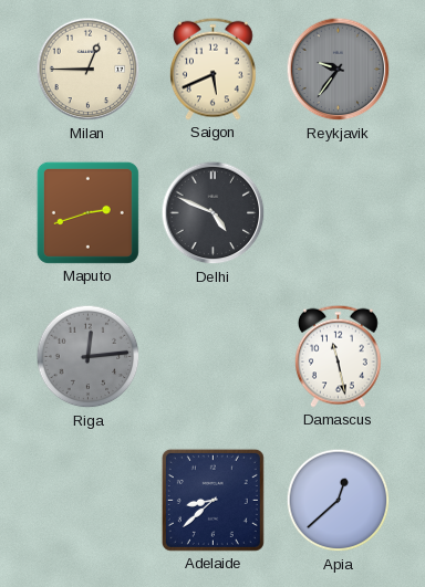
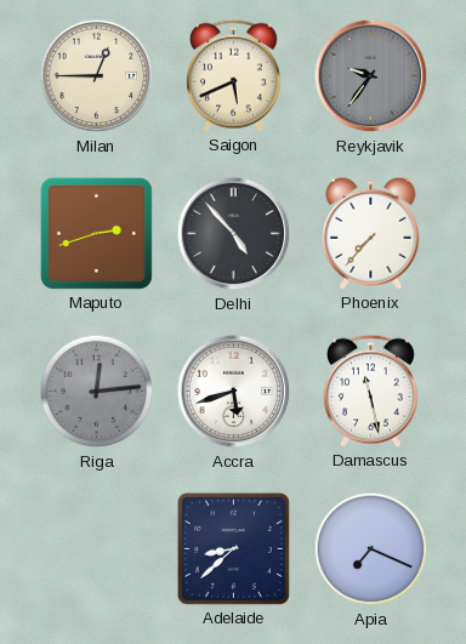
Delhi: 4:49 -> 4:53 (234, 234)
Phoenix: none -> 7:37 (371, 233)
Accra: none -> 5:42 (234, 392)
Apia: 12:38 -> 7:19 (371, 549)
